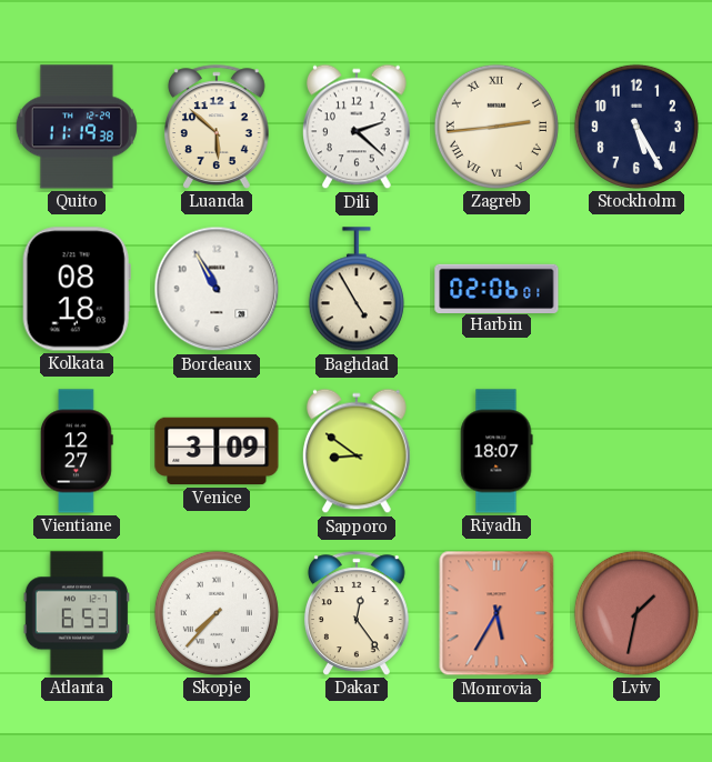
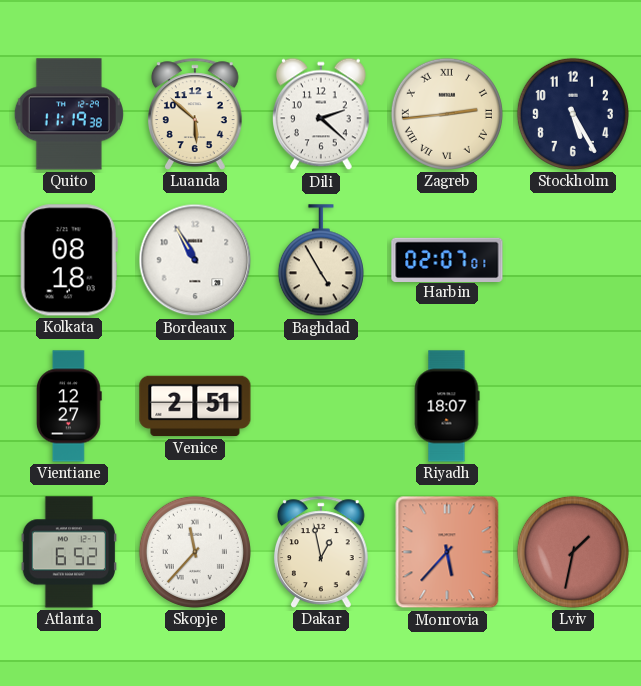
Harbin: 02:06 -> 02:07 (447, 259)
Venice: 3:09 -> 2:51 (195, 406)
Sapporo: 8:51 -> none (358, 451)
Atlanta: 6:53 -> 6:52 (68, 552)
Skopje: 7:37 -> 11:37 (195, 552)
Dakar: 12:24 -> 12:58 (322, 552)
Monrovia: 5:35 -> 5:37 (447, 552)
